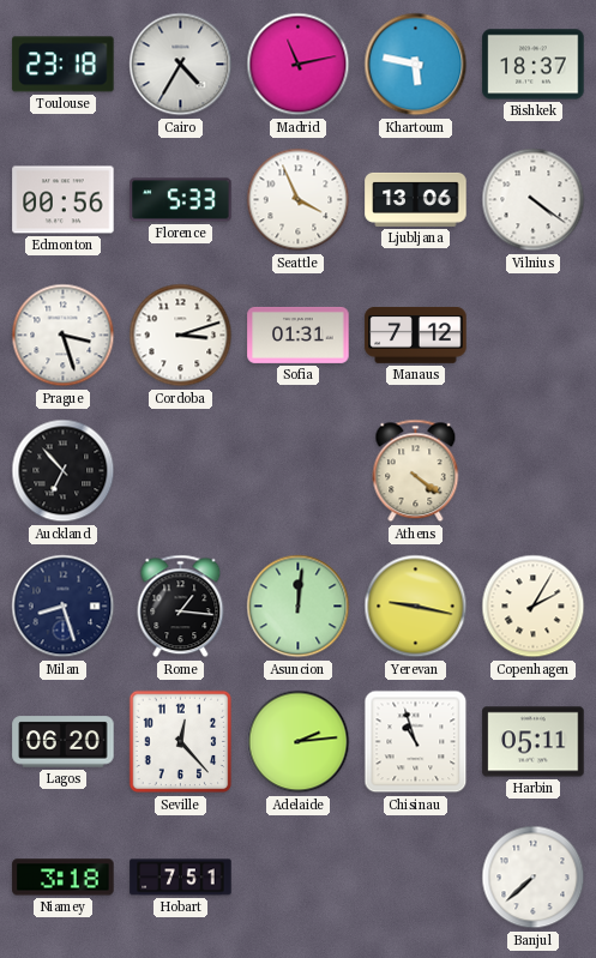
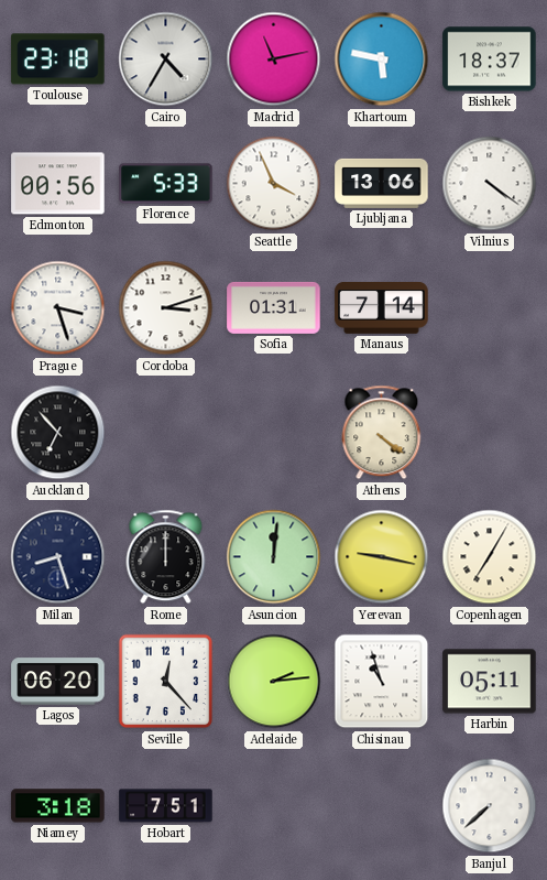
Manaus: 7:12 -> 7:14 (382, 307)
Rome: 1:16 -> 12:00 (166, 557)
Copenhagen: 2:05 -> 7:05 (490, 557)
